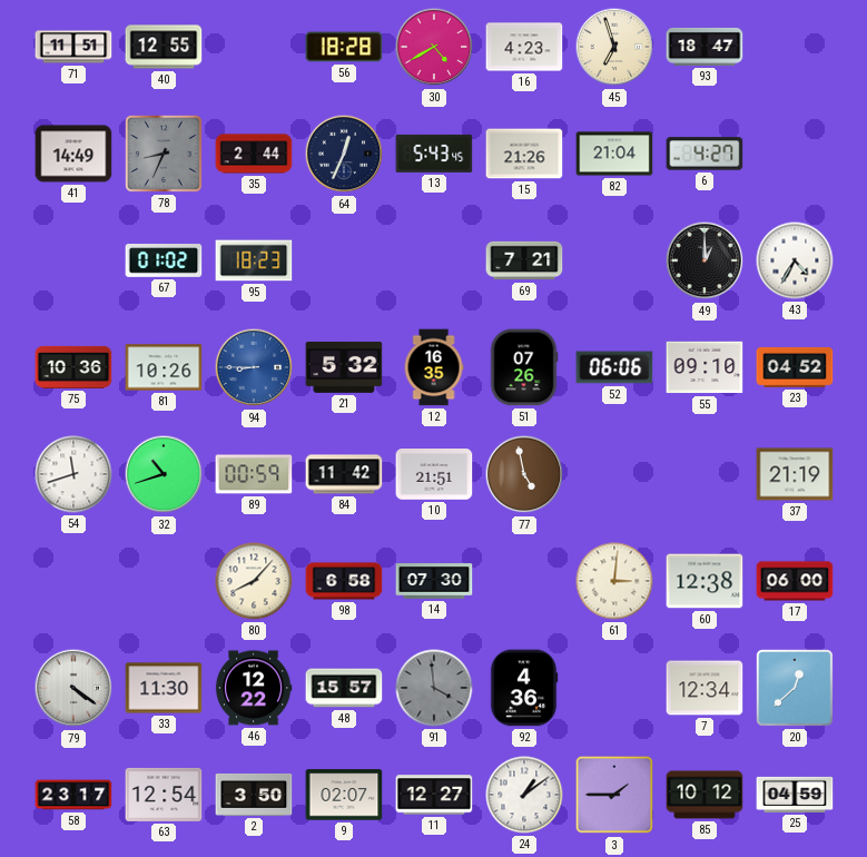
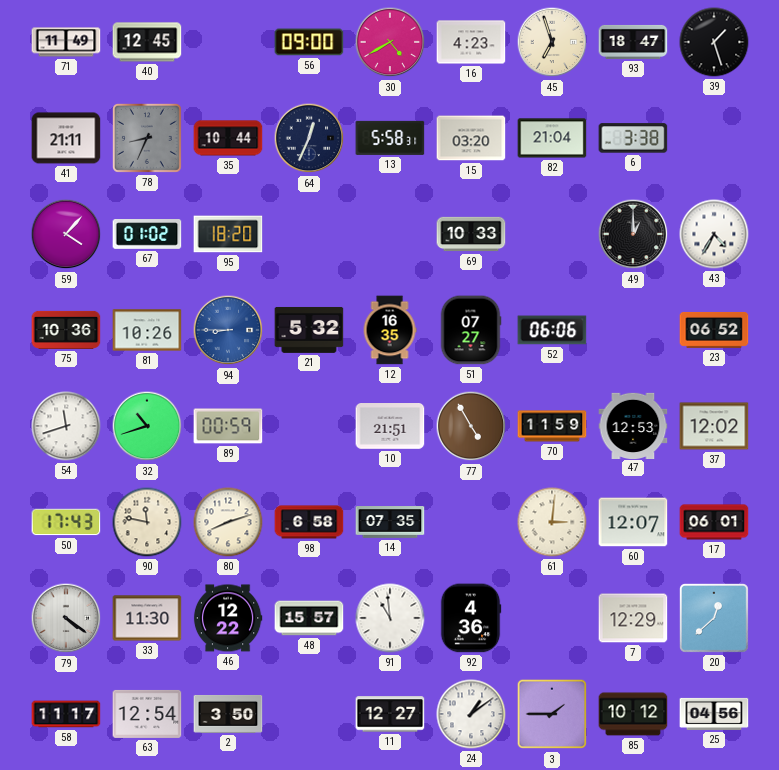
71: 11:51 -> 11:49 (66, 42)
40: 12:55 -> 12:45 (147, 42)
56: 18:28 -> 09:00 (309, 42)
39: none -> 1:27 (714, 42)
41: 14:49 -> 21:11 (66, 138)
35: 2:44 -> 10:44 (228, 138)
13: 5:43 -> 5:58 (390, 138)
15: 21:26 -> 03:20 (471, 138)
6: 4:27 -> 3:38 (633, 138)
59: none -> 4:07 (66, 234)
95: 18:23 -> 18:20 (228, 234)
69: 7:21 -> 10:33 (471, 234)
51: 07:26 -> 07:27 (471, 330)
55: 09:10 -> none (705, 367)
23: 04:52 -> 06:52 (714, 330)
84: 11:42 -> none (344, 474)
77: 4:58 -> 4:55 (471, 426)
70: none -> 11:59 (552, 426)
47: none -> 12:53 (633, 425)
37: 21:19 -> 12:02 (714, 426)
50: none -> 17:43 (66, 522)
90: none -> 11:47 (147, 522)
80: 8:07 -> 8:12 (228, 522)
14: 07:30 -> 07:35 (390, 522)
60: 12:38 -> 12:07 (633, 522)
17: 06:00 -> 06:01 (714, 522)
91: 3:59 -> 10:59 (390, 618)
91 dial: grey -> white (390, 618)
7: 12:34 -> 12:29 (633, 618)
58: 23:17 -> 11:17 (66, 714)
9: 02:07 -> none (344, 795)
25: 04:59 -> 04:56 (714, 714)
